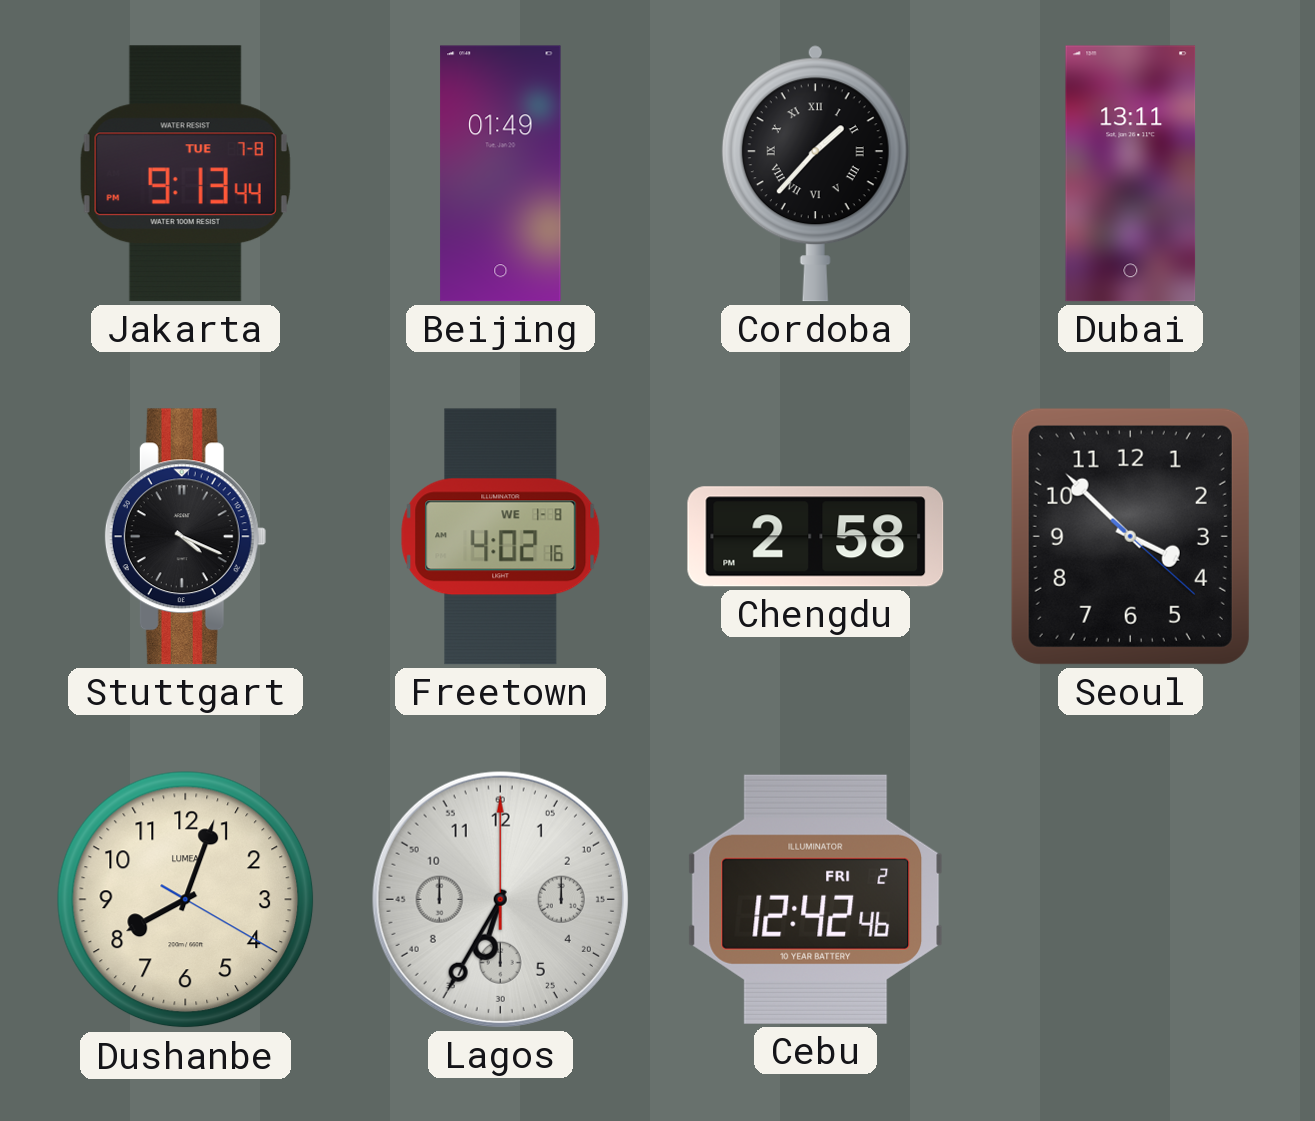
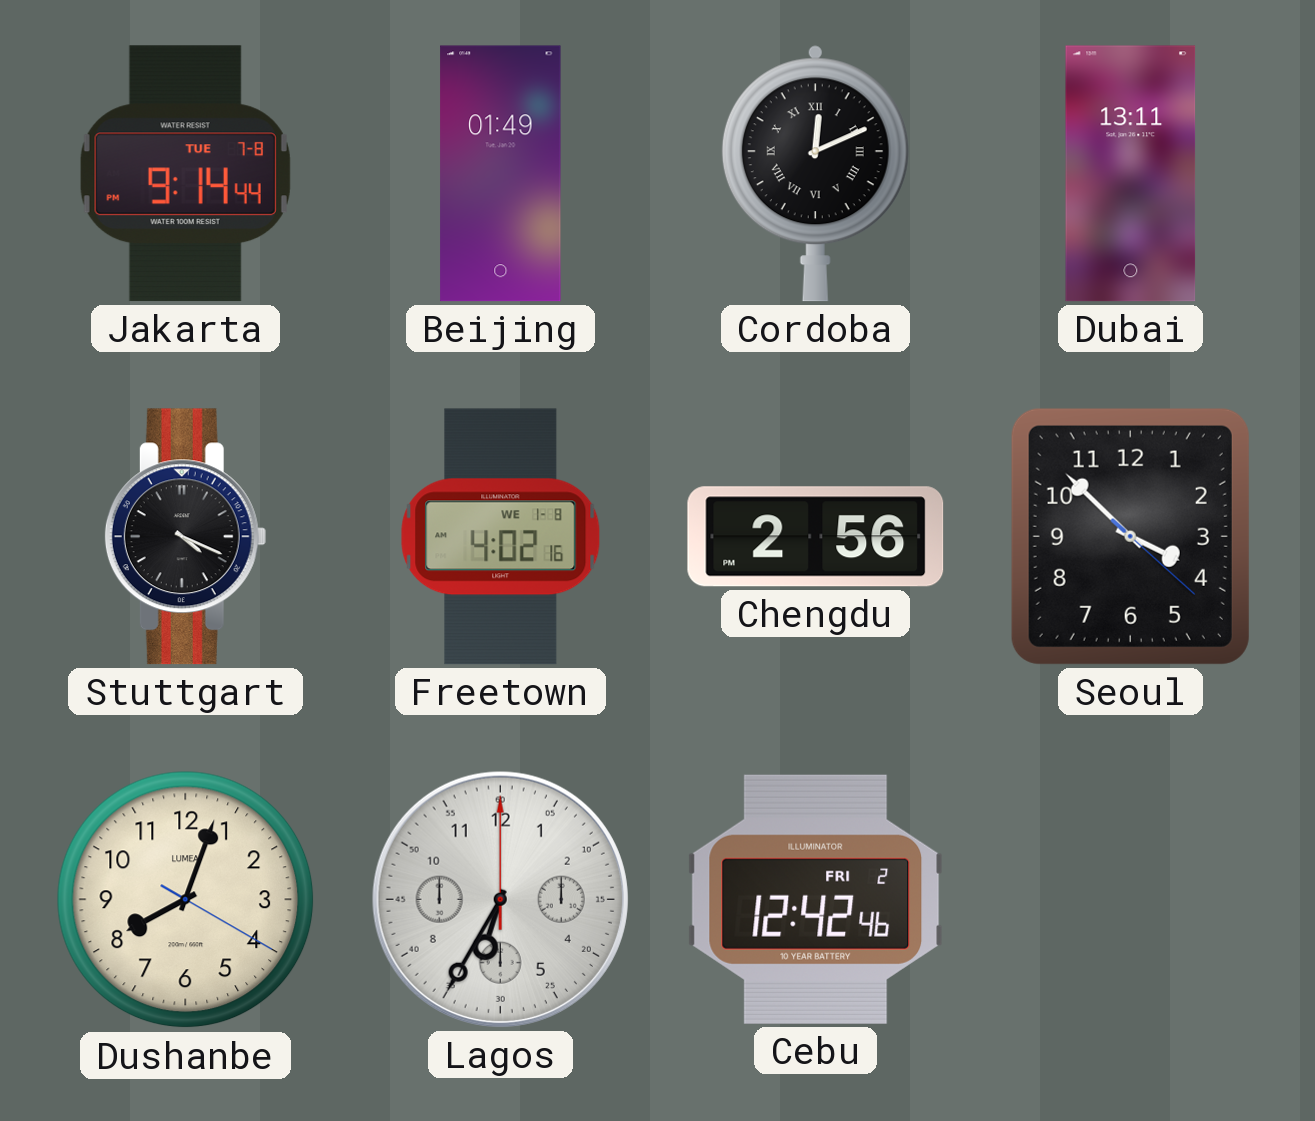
Jakarta: 9:13 -> 9:14 (185, 174)
Cordoba: 1:37 -> 12:11 (815, 174)
Chengdu: 2:58 -> 2:56 (816, 537)
